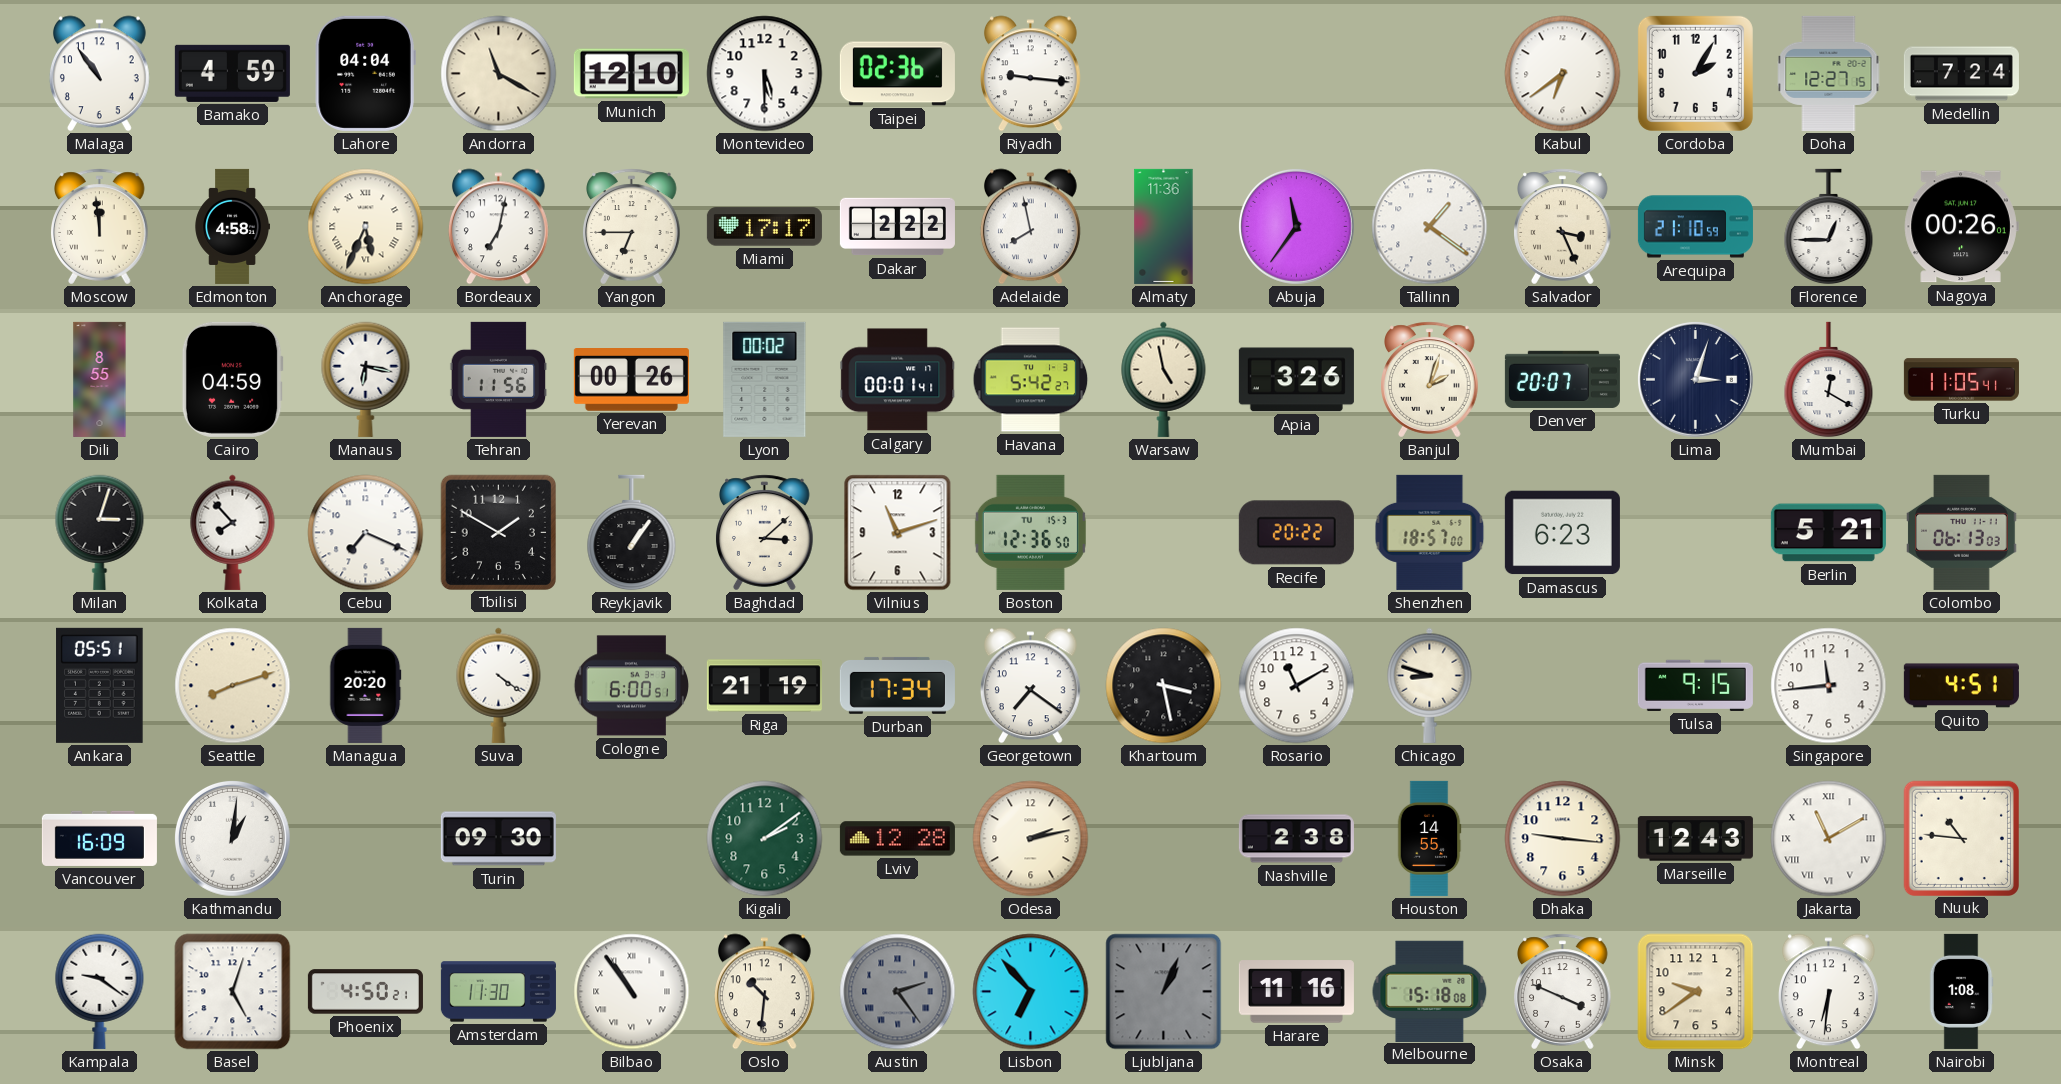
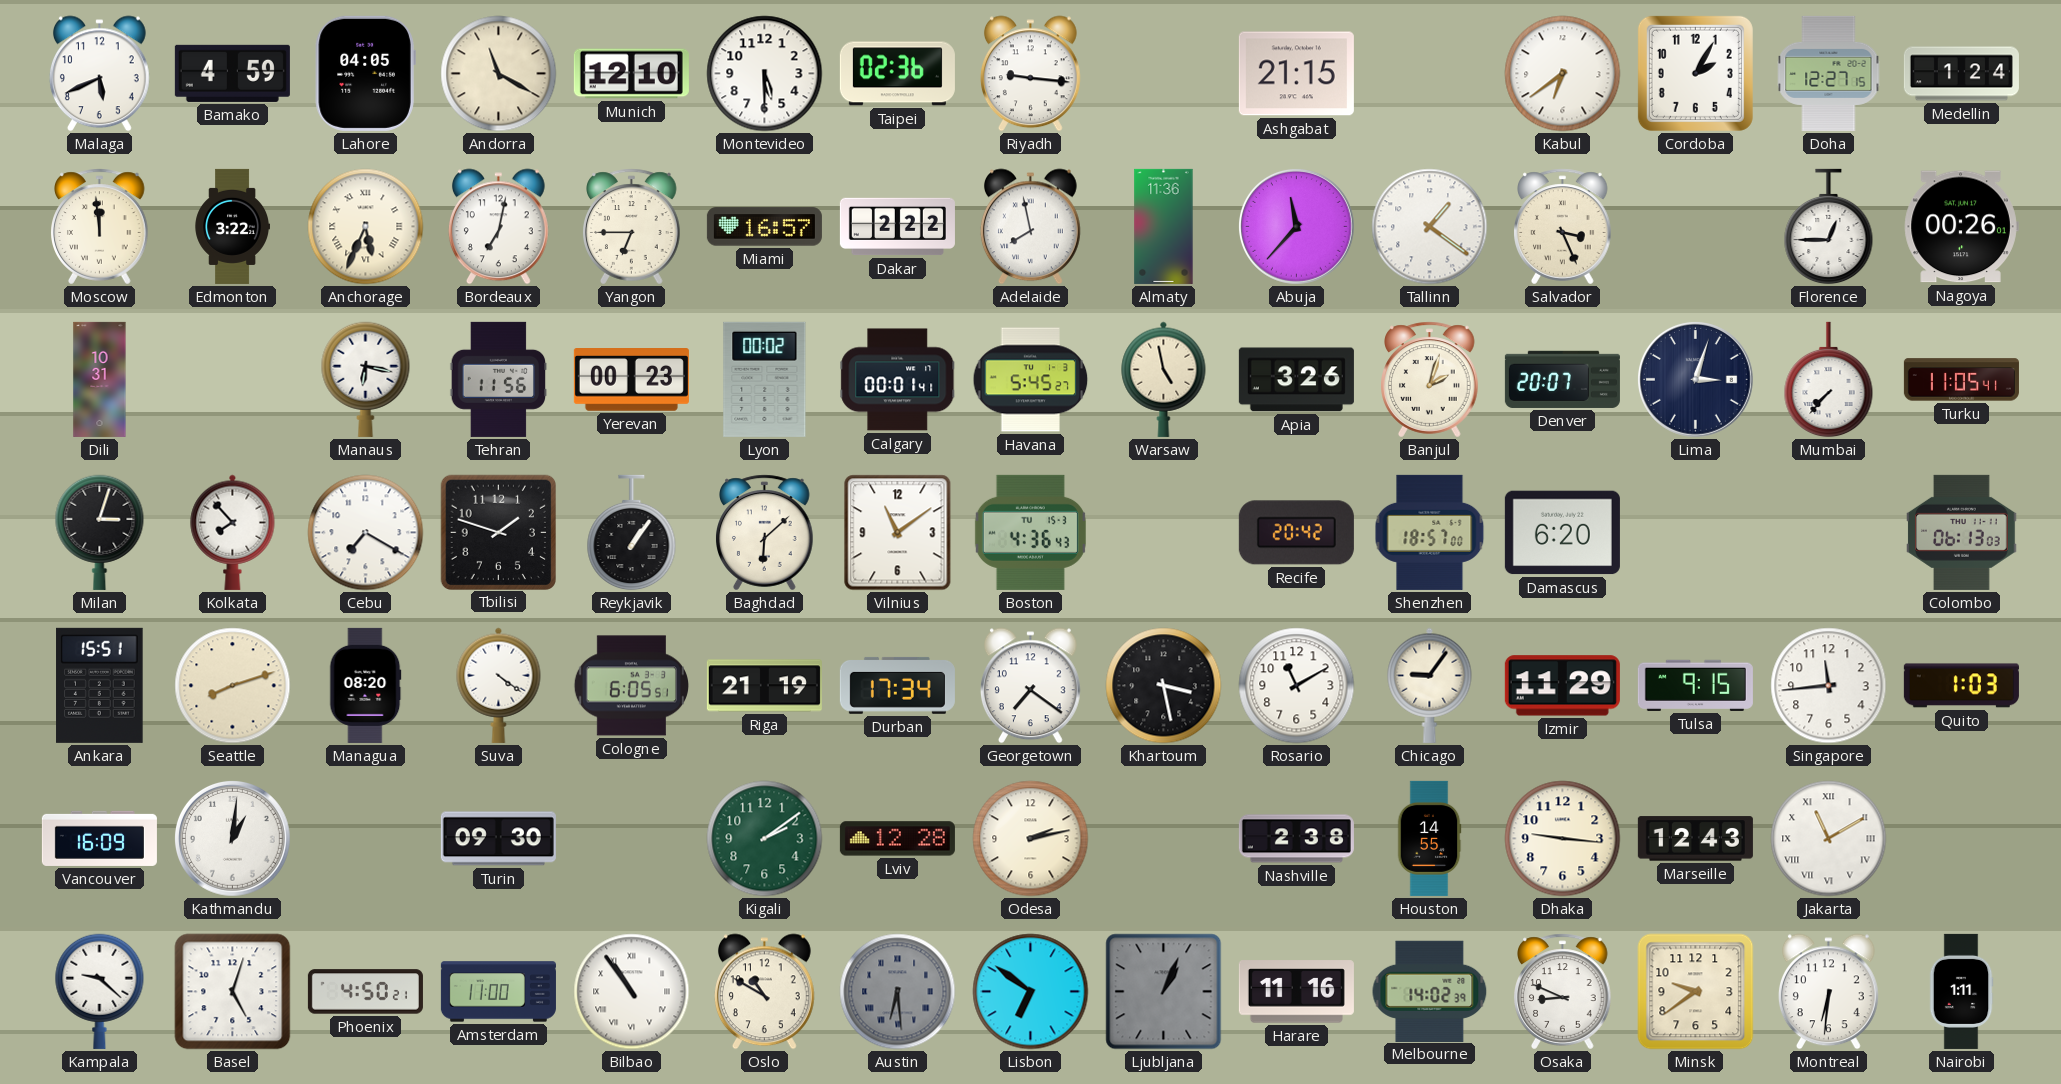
Malaga: 10:54 -> 5:41 (99, 74)
Lahore: 04:04 -> 04:05 (365, 73)
Ashgabat: none -> 21:15 (1296, 74)
Medellin: 7:24 -> 1:24 (1961, 74)
Edmonton: 4:58 -> 3:22 (232, 226)
Miami: 17:17 -> 16:57 (764, 227)
Abuja: 11:36 -> 11:37 (1296, 226)
Arequipa: 21:10 -> none (1695, 227)
Dili: 8:55 -> 10:31 (100, 379)
Cairo: 04:59 -> none (232, 379)
Yerevan: 00:26 -> 00:23 (631, 380)
Havana: 5:42 -> 5:45 (1031, 380)
Mumbai: 12:20 -> 7:37 (1829, 380)
Cebu: 7:19 -> 7:20 (366, 533)
Tbilisi: 1:50 -> 1:48 (498, 532)
Baghdad: 3:08 -> 6:08 (765, 533)
Vilnius: 11:12 -> 11:09 (898, 533)
Boston: 12:36 -> 4:36 (1030, 532)
Recife: 20:22 -> 20:42 (1296, 533)
Damascus: 6:23 -> 6:20 (1562, 533)
Berlin: 5:21 -> none (1828, 533)
Ankara: 05:51 -> 15:51 (100, 685)
Managua: 20:20 -> 08:20 (365, 685)
Cologne: 6:00 -> 6:05 (632, 686)
Chicago: 8:48 -> 9:06 (1430, 685)
Izmir: none -> 11:29 (1562, 686)
Quito: 4:51 -> 1:03 (1961, 686)
Nuuk: 10:46 -> none (1961, 838)
Kampala: 9:21 -> 9:22 (100, 991)
Amsterdam: 11:30 -> 11:00 (498, 992)
Oslo: 10:31 -> 10:50 (764, 992)
Austin: 2:24 -> 6:29 (898, 992)
Lisbon: 6:53 -> 6:51 (1031, 992)
Melbourne: 15:18 -> 14:02 (1430, 991)
Osaka: 3:49 -> 8:49 (1563, 992)
Nairobi: 1:08 -> 1:11 (1961, 991)
